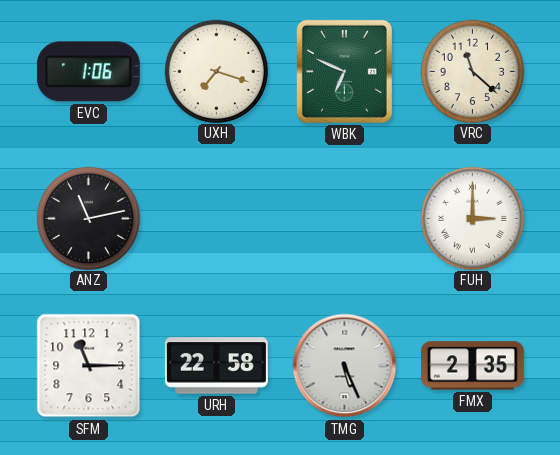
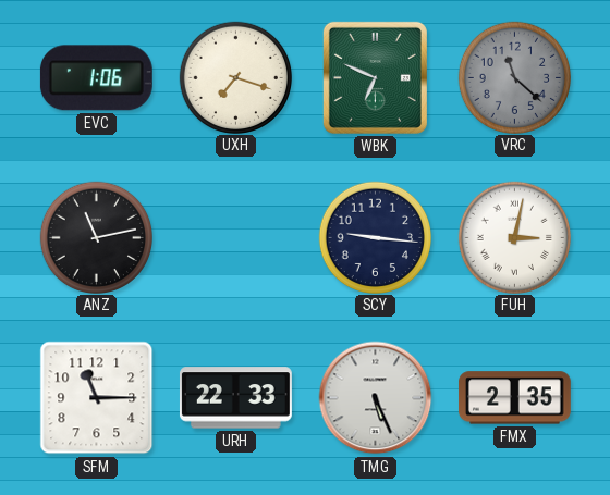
VRC dial: cream -> grey (514, 77)
SCY: none -> 9:16 (375, 237)
FUH: 3:00 -> 3:02 (514, 237)
URH: 22:58 -> 22:33 (235, 398)
